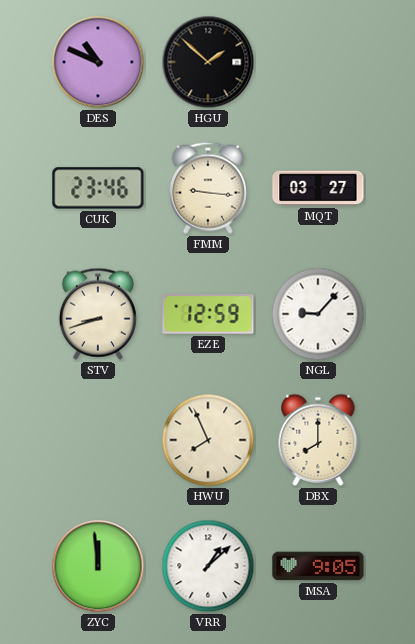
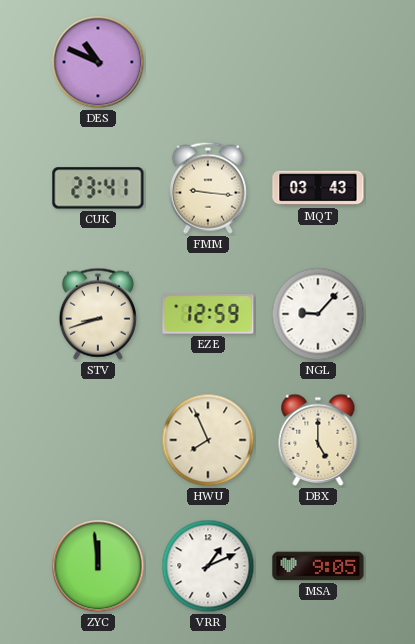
HGU: 1:52 -> none (208, 62)
CUK: 23:46 -> 23:41 (98, 188)
MQT: 03:27 -> 03:43 (318, 188)
DBX: 8:00 -> 5:00 (318, 440)
VRR: 1:08 -> 1:11 (208, 566)
